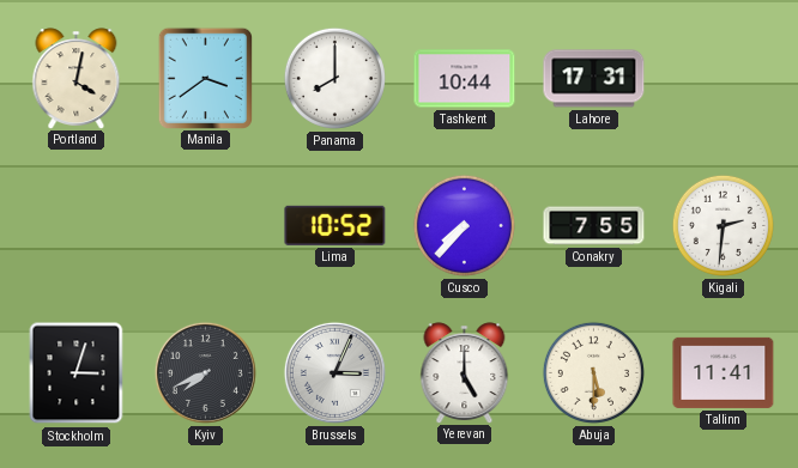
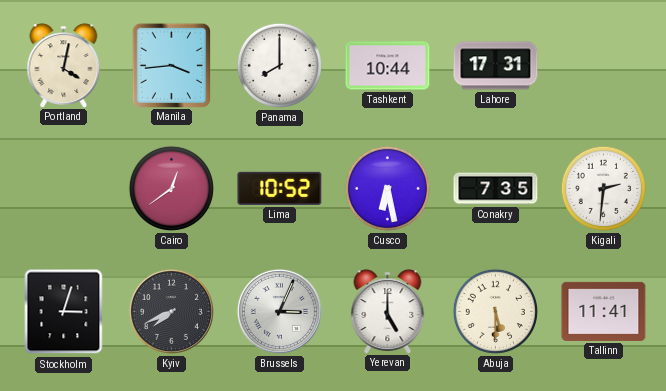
Manila: 3:39 -> 3:44 (171, 65)
Cairo: none -> 12:39 (171, 188)
Cusco: 7:37 -> 6:28 (387, 188)
Conakry: 7:55 -> 7:35 (496, 189)
